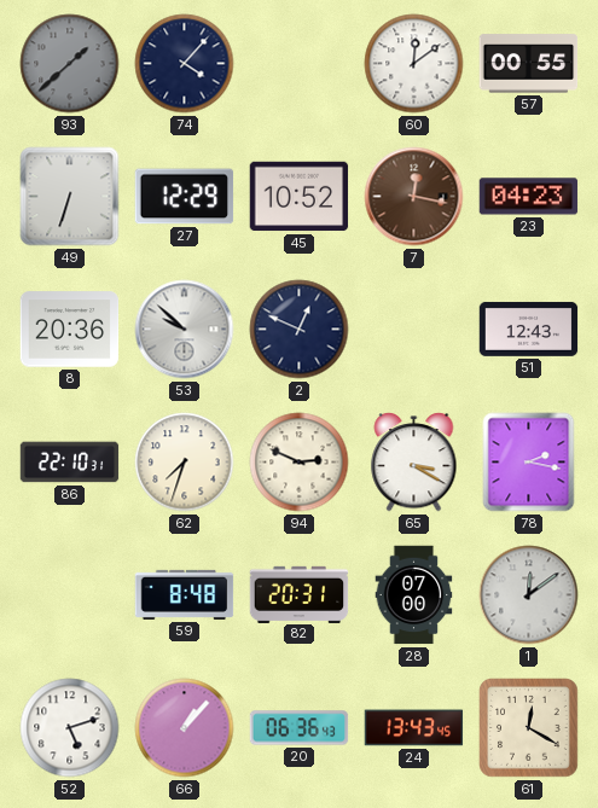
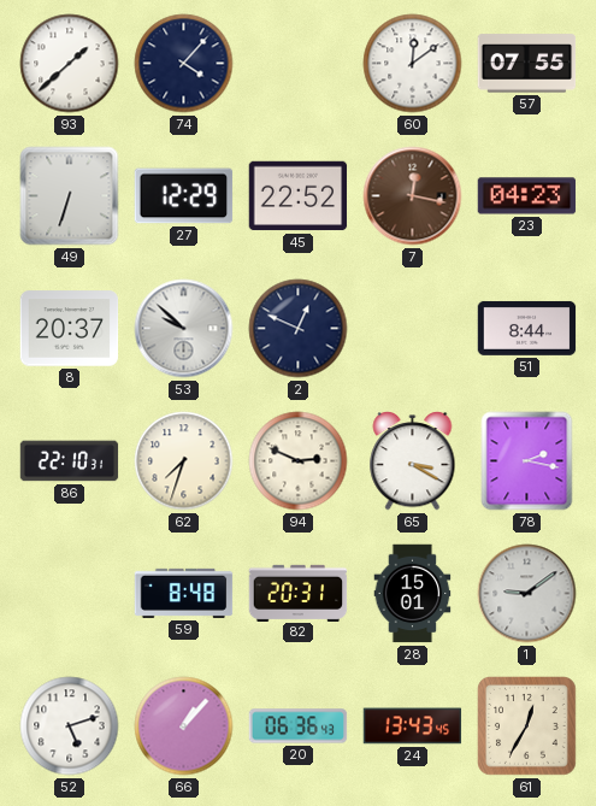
93 dial: grey -> white (70, 64)
57: 00:55 -> 07:55 (527, 64)
45: 10:52 -> 22:52 (299, 196)
8: 20:36 -> 20:37 (70, 329)
51: 12:43 -> 8:44 (527, 328)
28: 07:00 -> 15:01 (413, 594)
1: 12:09 -> 9:09 (527, 594)
61: 12:20 -> 12:35 (527, 726)
